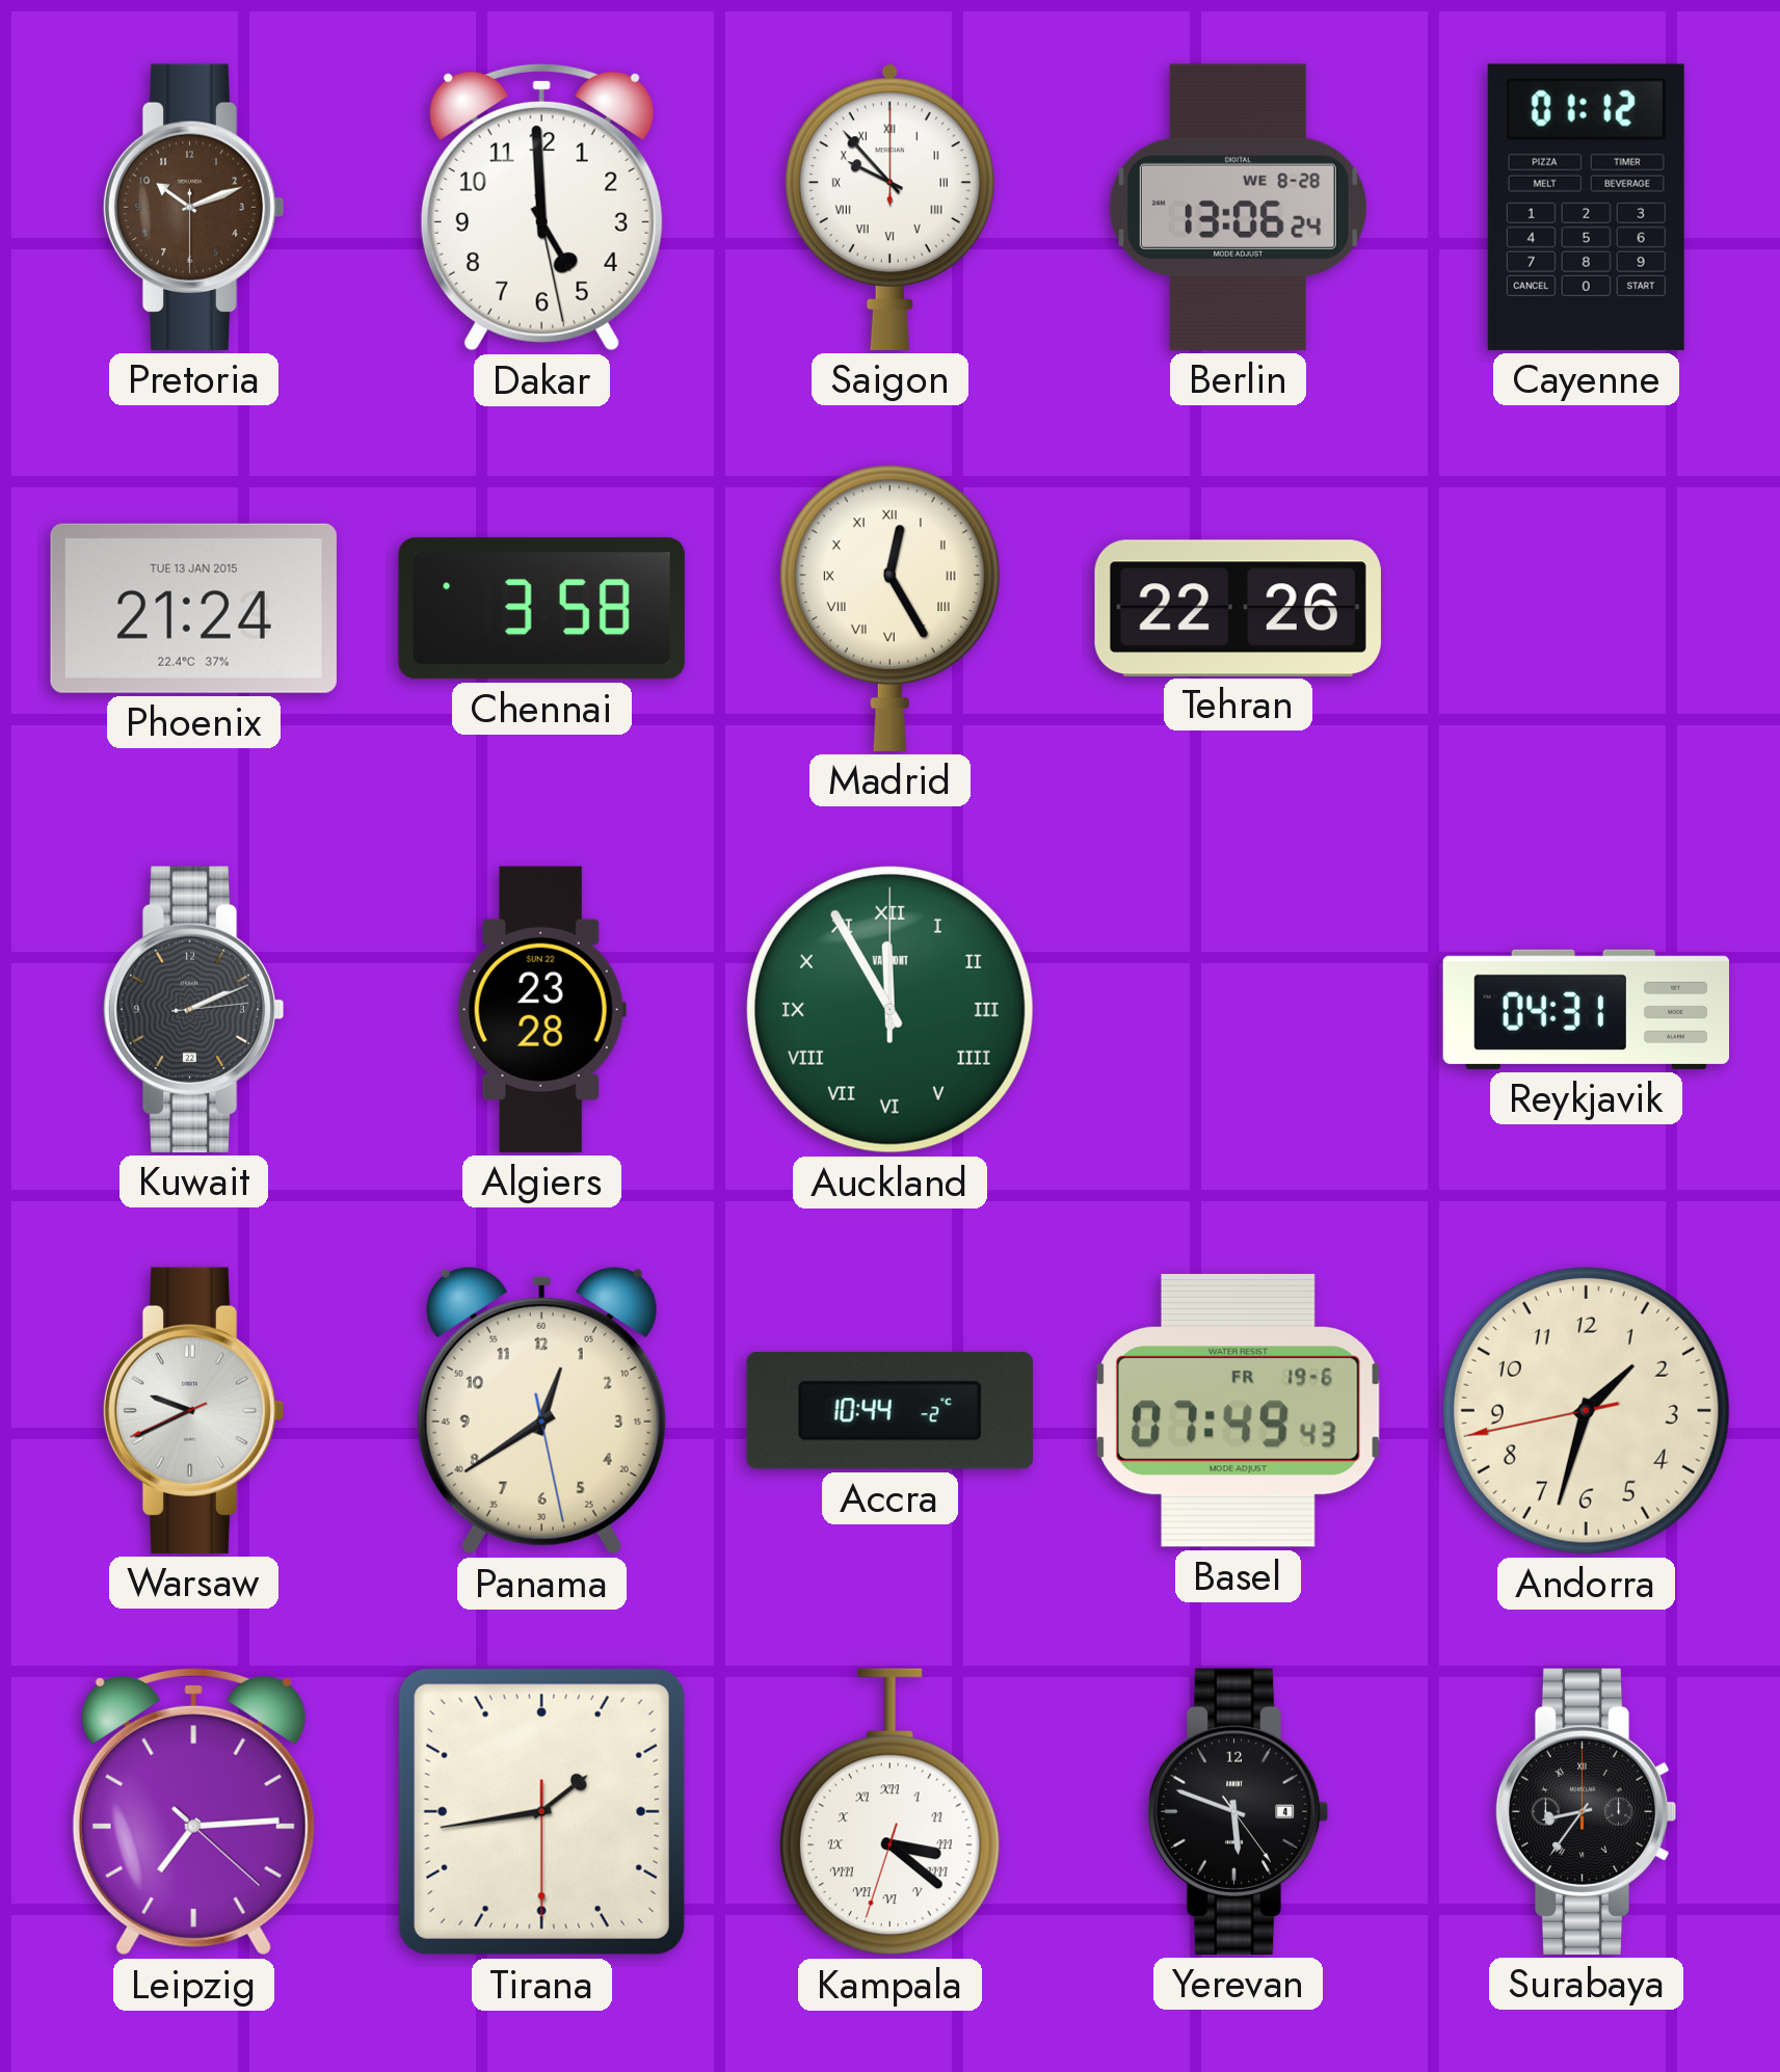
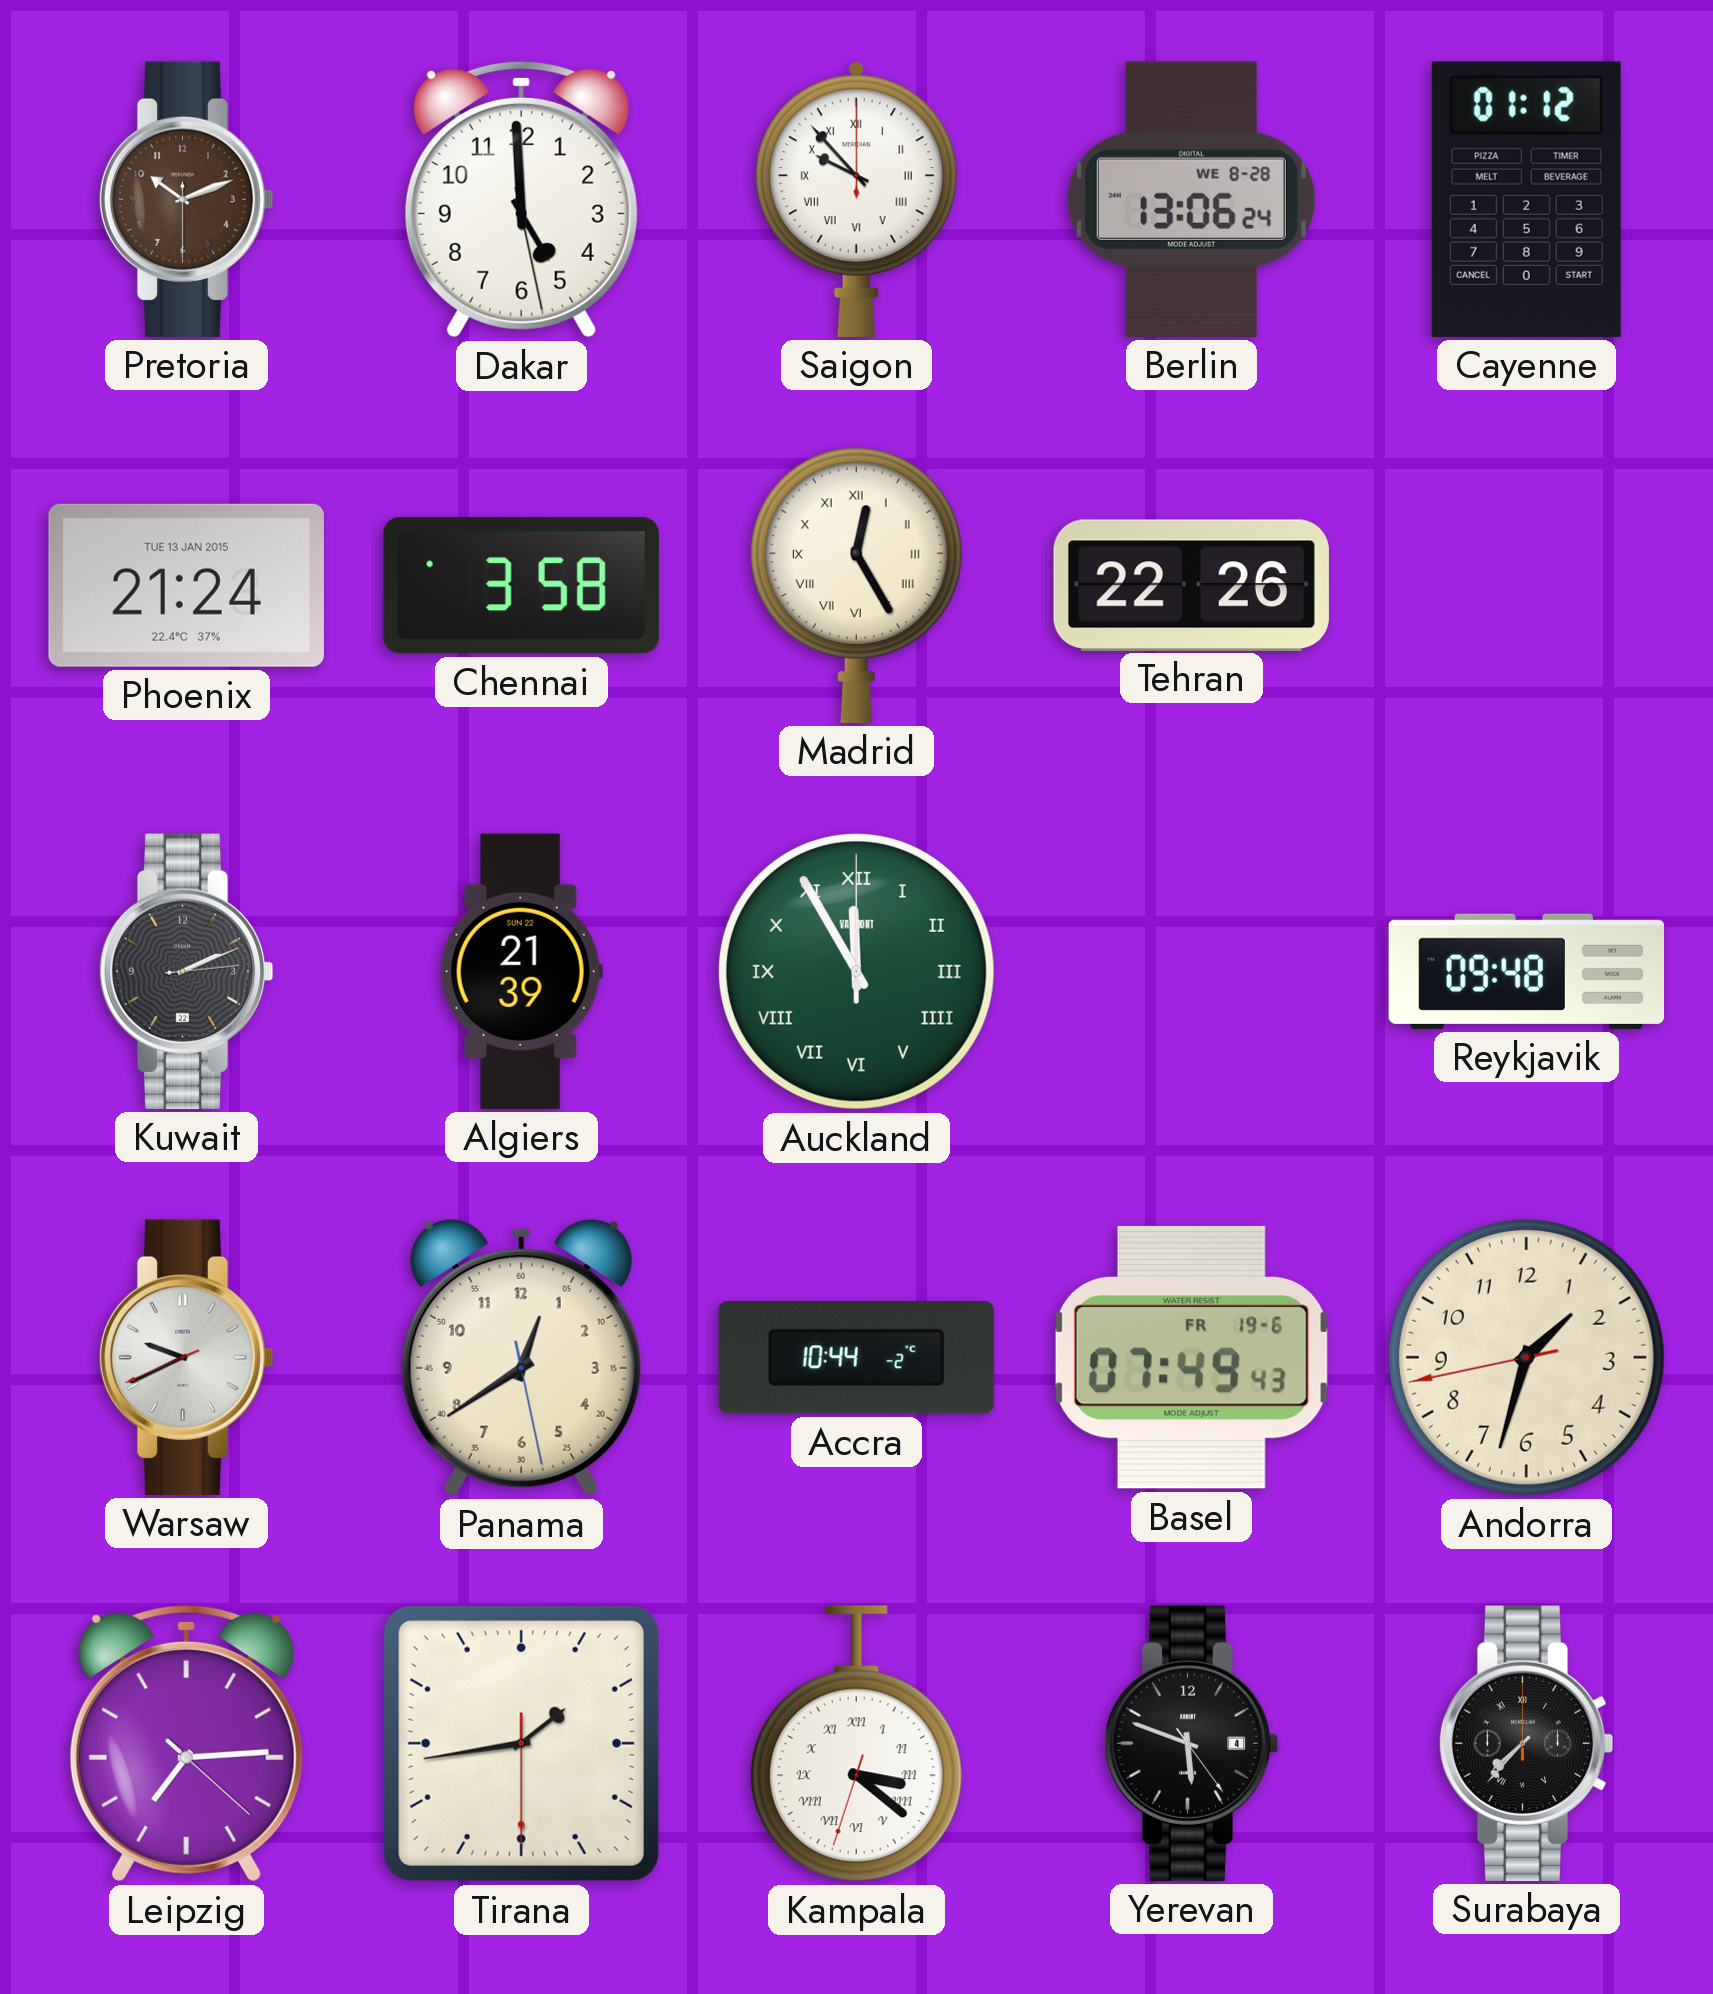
Algiers: 23:28 -> 21:39 (521, 971)
Reykjavik: 04:31 -> 09:48 (1526, 971)
Surabaya: 8:36 -> 7:37 (1526, 1743)
